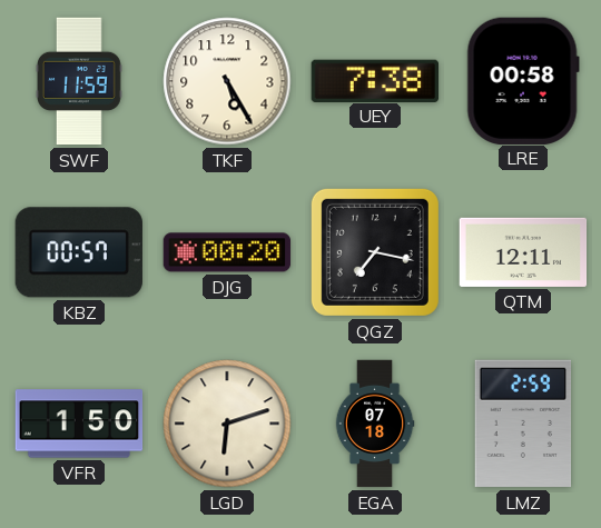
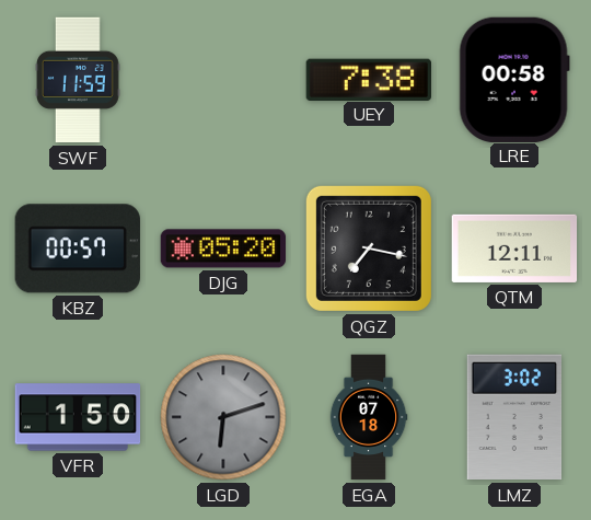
TKF: 5:25 -> none (227, 81)
DJG: 00:20 -> 05:20 (223, 249)
LGD dial: cream -> grey (223, 417)
LMZ: 2:59 -> 3:02 (514, 417)
